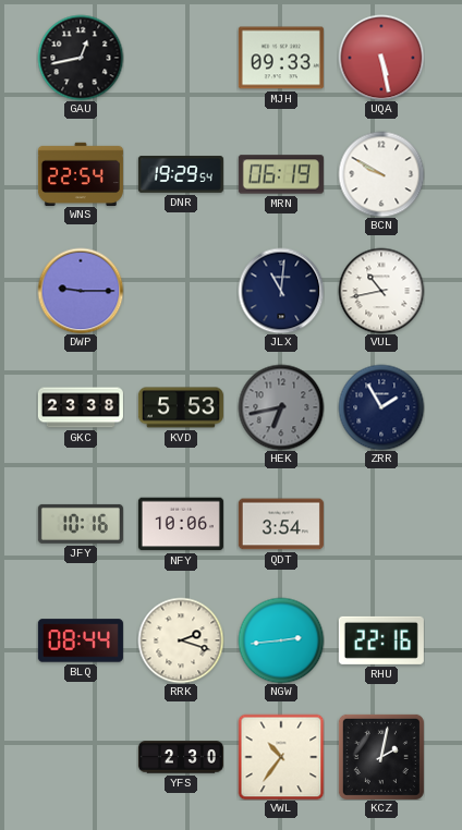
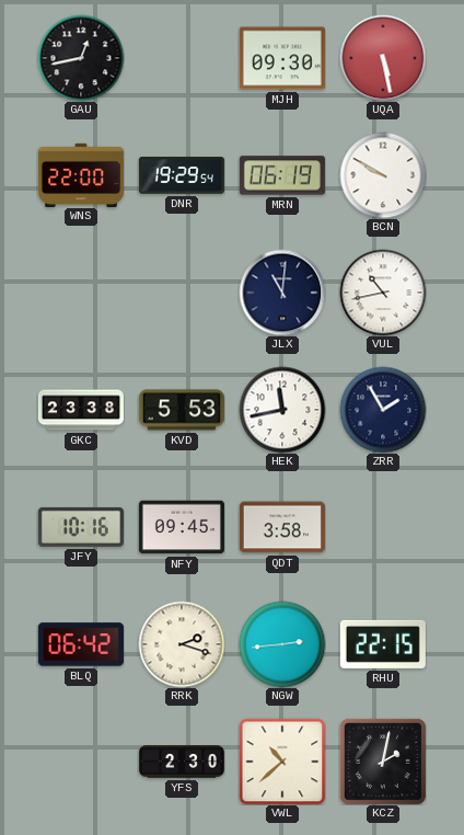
MJH: 09:33 -> 09:30 (282, 58)
WNS: 22:54 -> 22:00 (81, 174)
DWP: 9:15 -> none (81, 291)
HEK: 6:43 -> 11:43 (282, 410)
HEK dial: grey -> white (282, 410)
NFY: 10:06 -> 09:45 (182, 527)
QDT: 3:54 -> 3:58 (282, 527)
BLQ: 08:44 -> 06:42 (81, 644)
RHU: 22:16 -> 22:15 (383, 644)
VWL: 10:36 -> 10:38 (282, 762)
